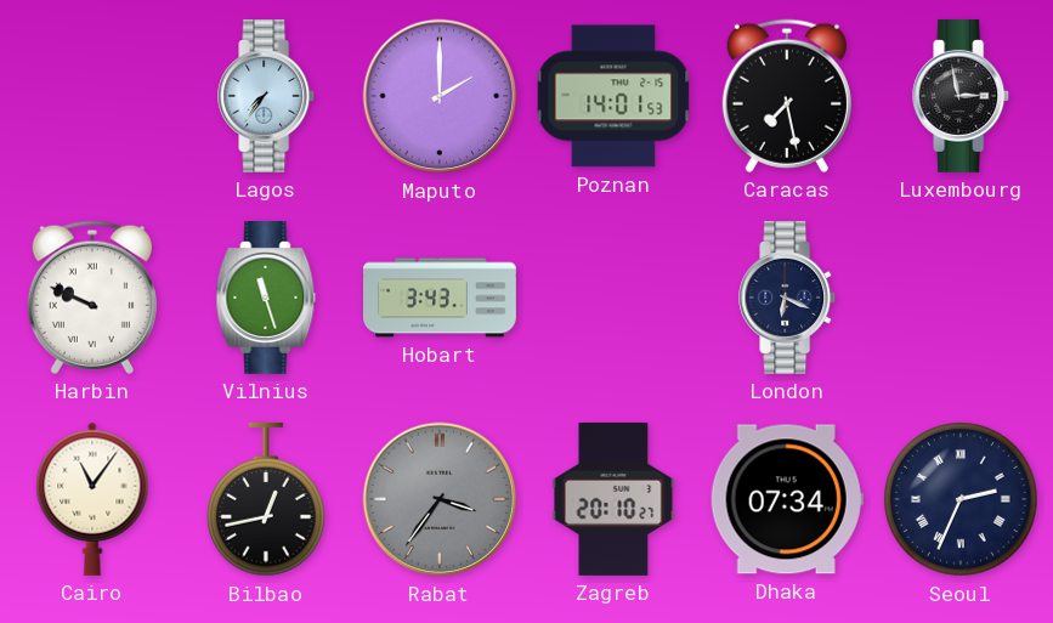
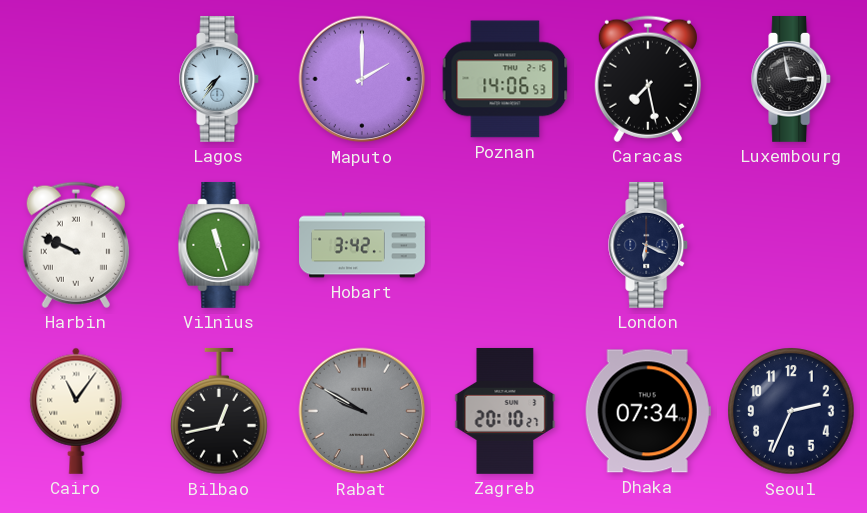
Poznan: 14:01 -> 14:06 (505, 79)
Hobart: 3:43 -> 3:42 (363, 245)
Rabat: 3:36 -> 9:50 (362, 411)
Seoul numerals: Roman -> Arabic (791, 411)
